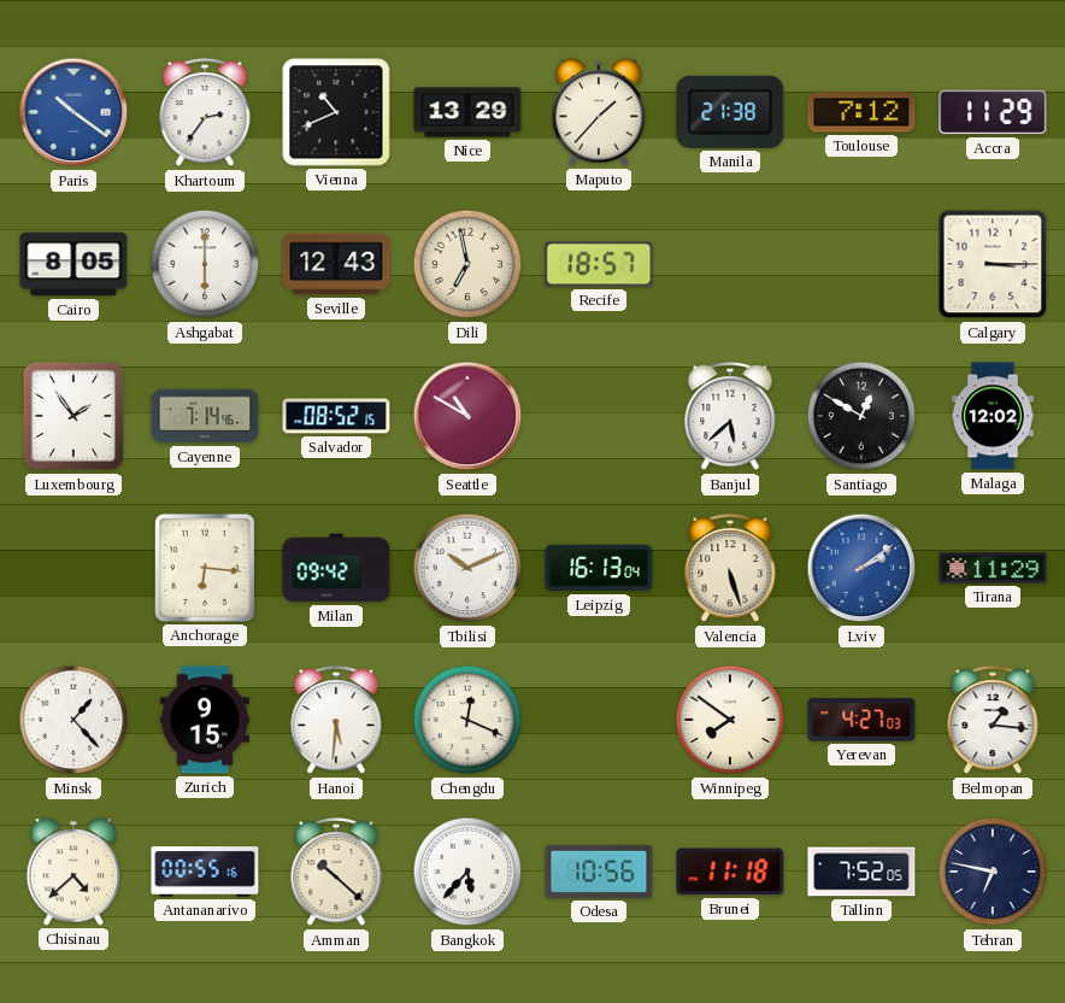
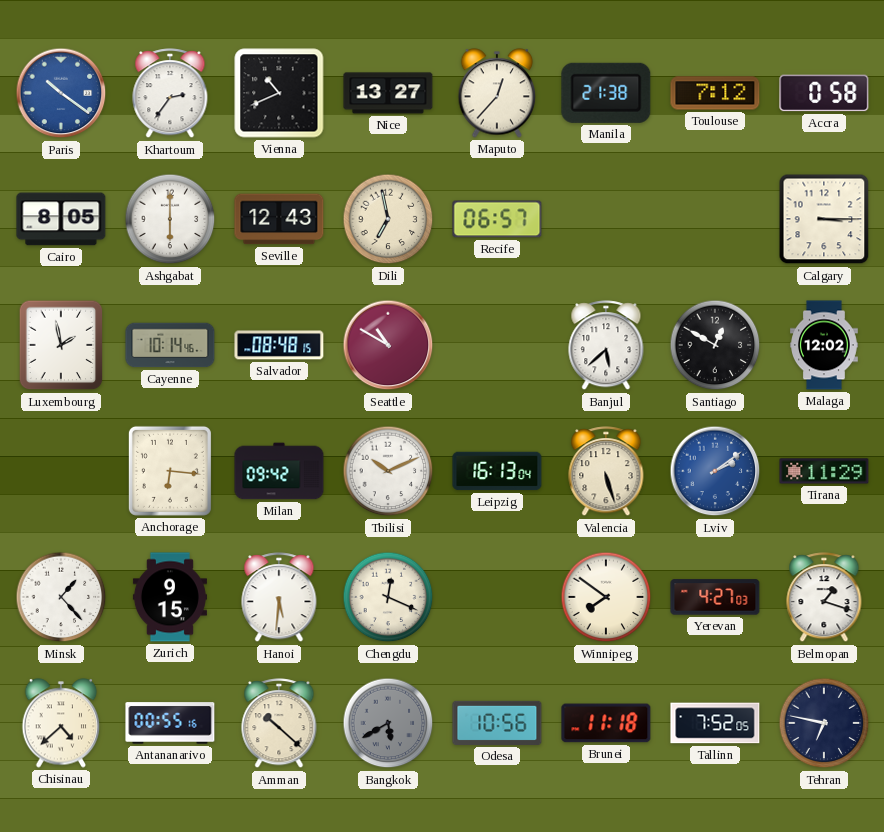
Nice: 13:29 -> 13:27 (388, 93)
Maputo: 1:37 -> 12:37 (497, 93)
Accra: 11:29 -> 0:58 (824, 93)
Recife: 18:57 -> 06:57 (497, 219)
Luxembourg: 1:54 -> 1:58 (61, 345)
Cayenne: 7:14 -> 10:14 (170, 345)
Salvador: 08:52 -> 08:48 (279, 345)
Belmopan: 1:16 -> 1:18 (824, 598)
Bangkok: 5:37 -> 5:40 (388, 723)
Bangkok dial: white -> grey (388, 723)
